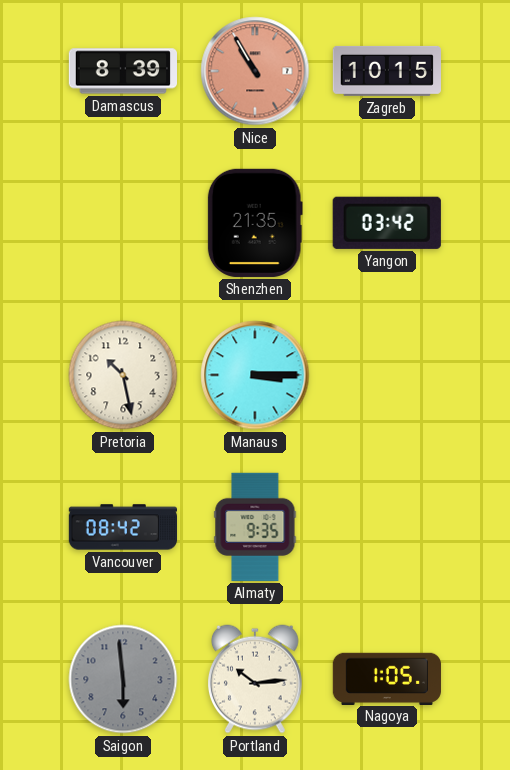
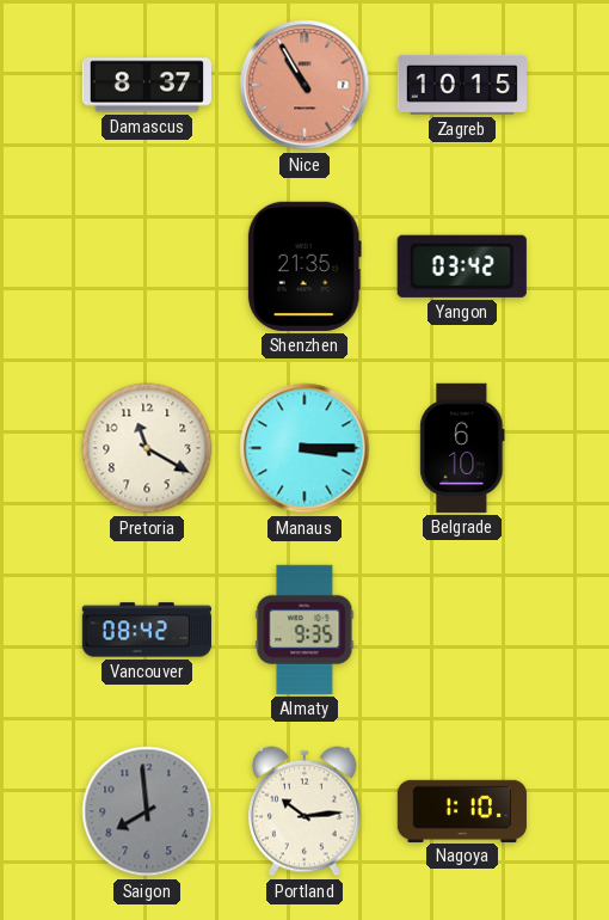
Damascus: 8:39 -> 8:37 (146, 85)
Pretoria: 10:28 -> 11:20 (147, 448)
Belgrade: none -> 6:10 (462, 448)
Saigon: 5:59 -> 7:59 (147, 811)
Nagoya: 1:05 -> 1:10 (462, 810)
